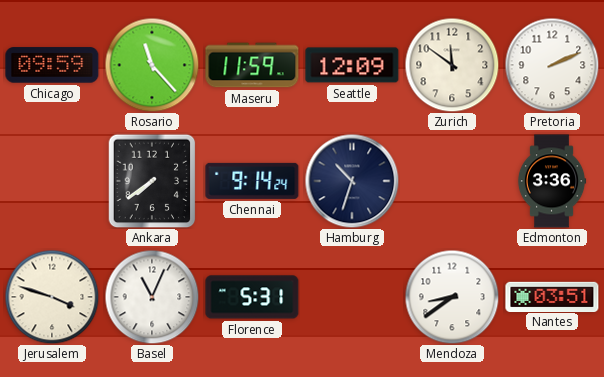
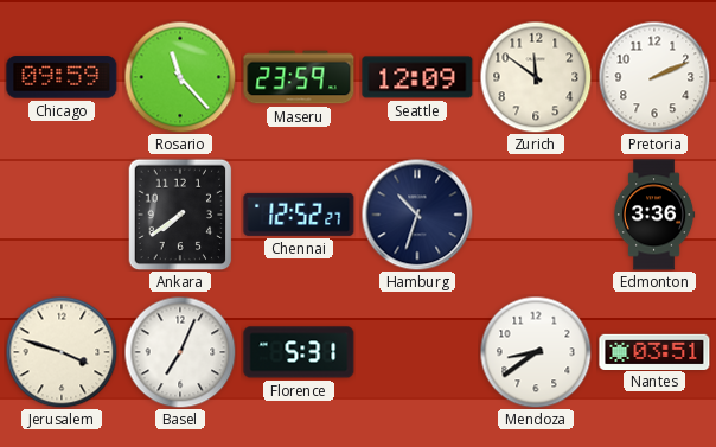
Maseru: 11:59 -> 23:59 (299, 77)
Chennai: 9:14 -> 12:52 (299, 215)
Basel: 11:04 -> 7:04 (180, 352)
